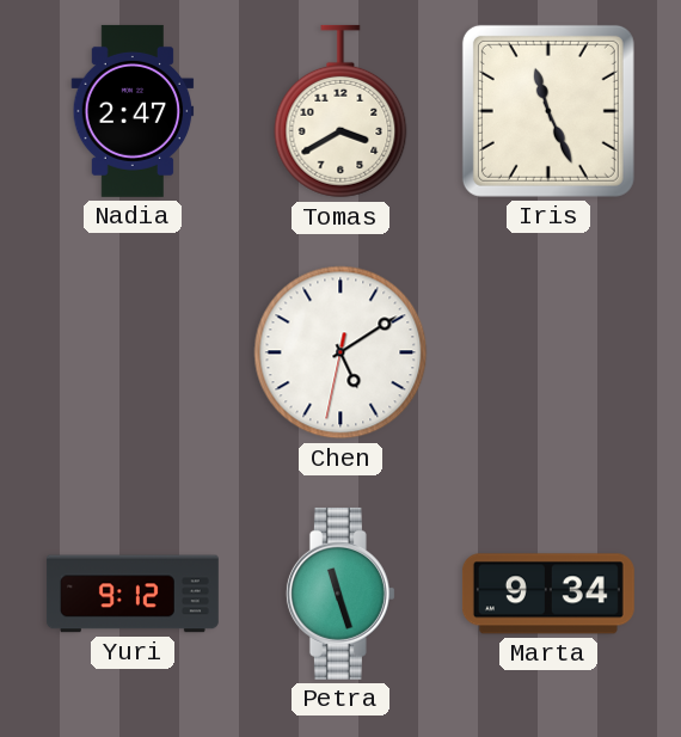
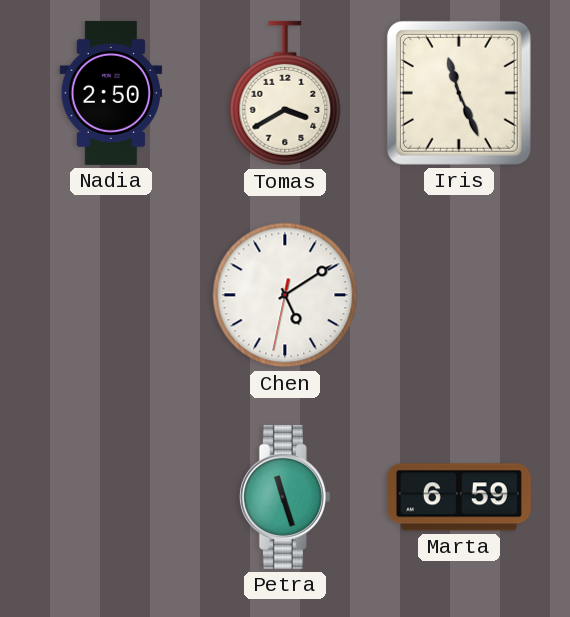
Nadia: 2:47 -> 2:50 (111, 93)
Yuri: 9:12 -> none (133, 594)
Marta: 9:34 -> 6:59 (459, 497)
